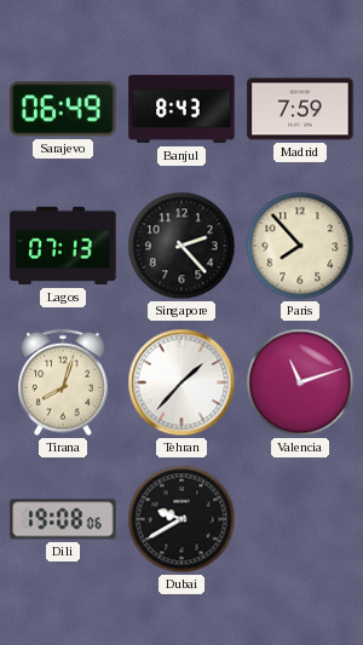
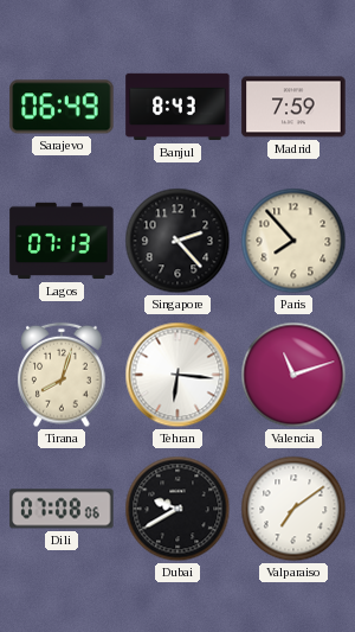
Tehran: 1:37 -> 6:16 (177, 375)
Dili: 19:08 -> 07:08 (62, 509)
Valparaiso: none -> 7:09 (293, 509)
